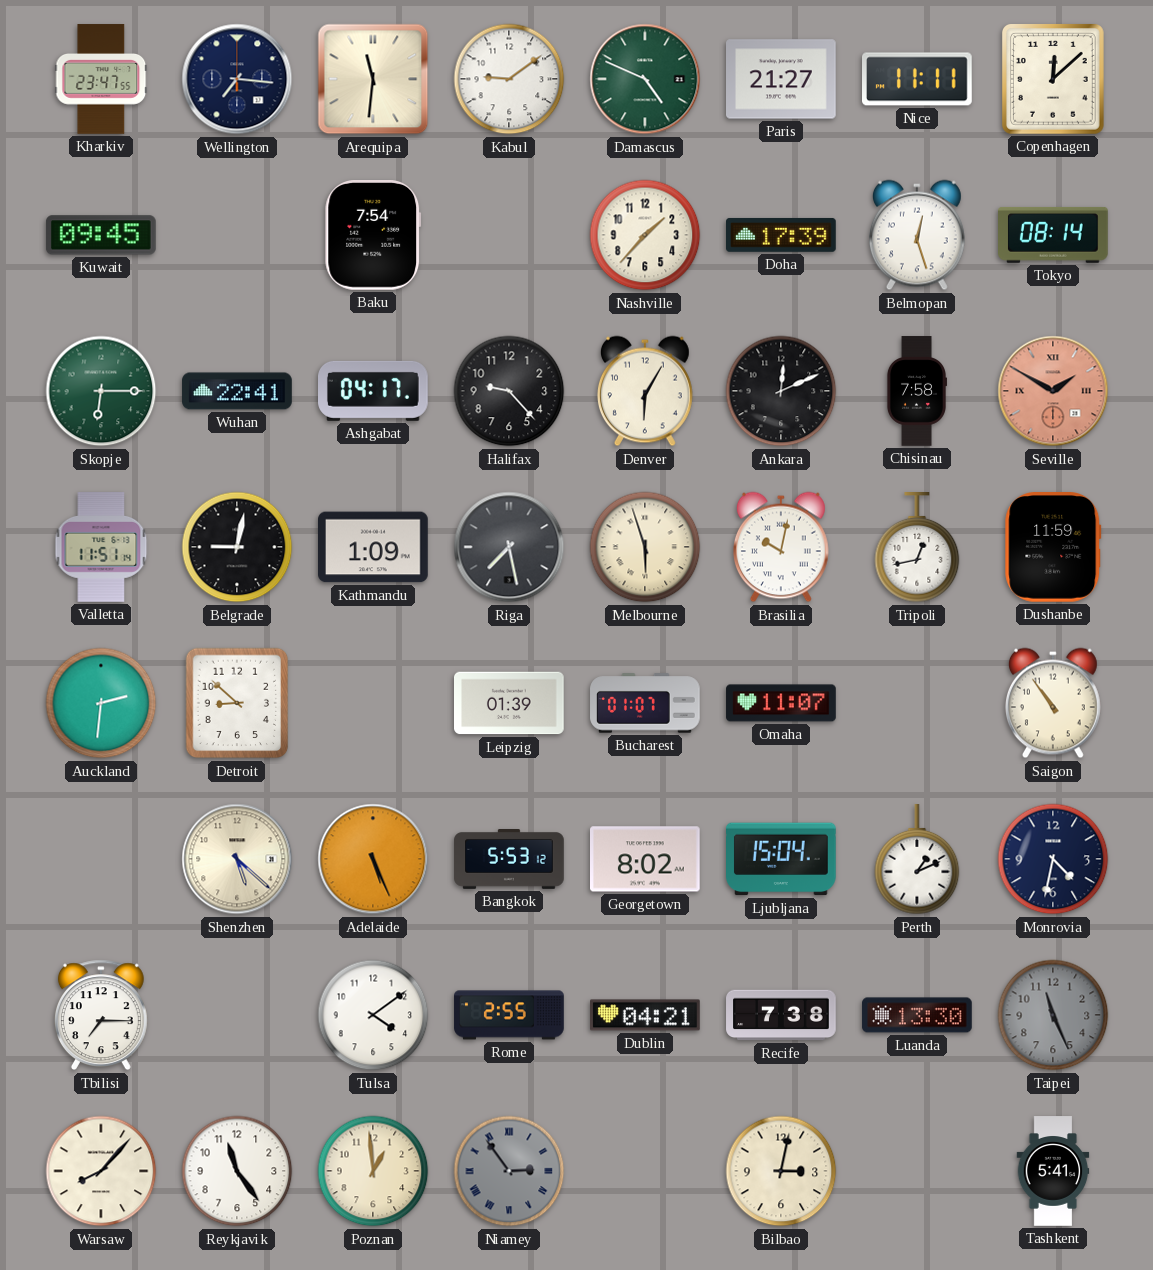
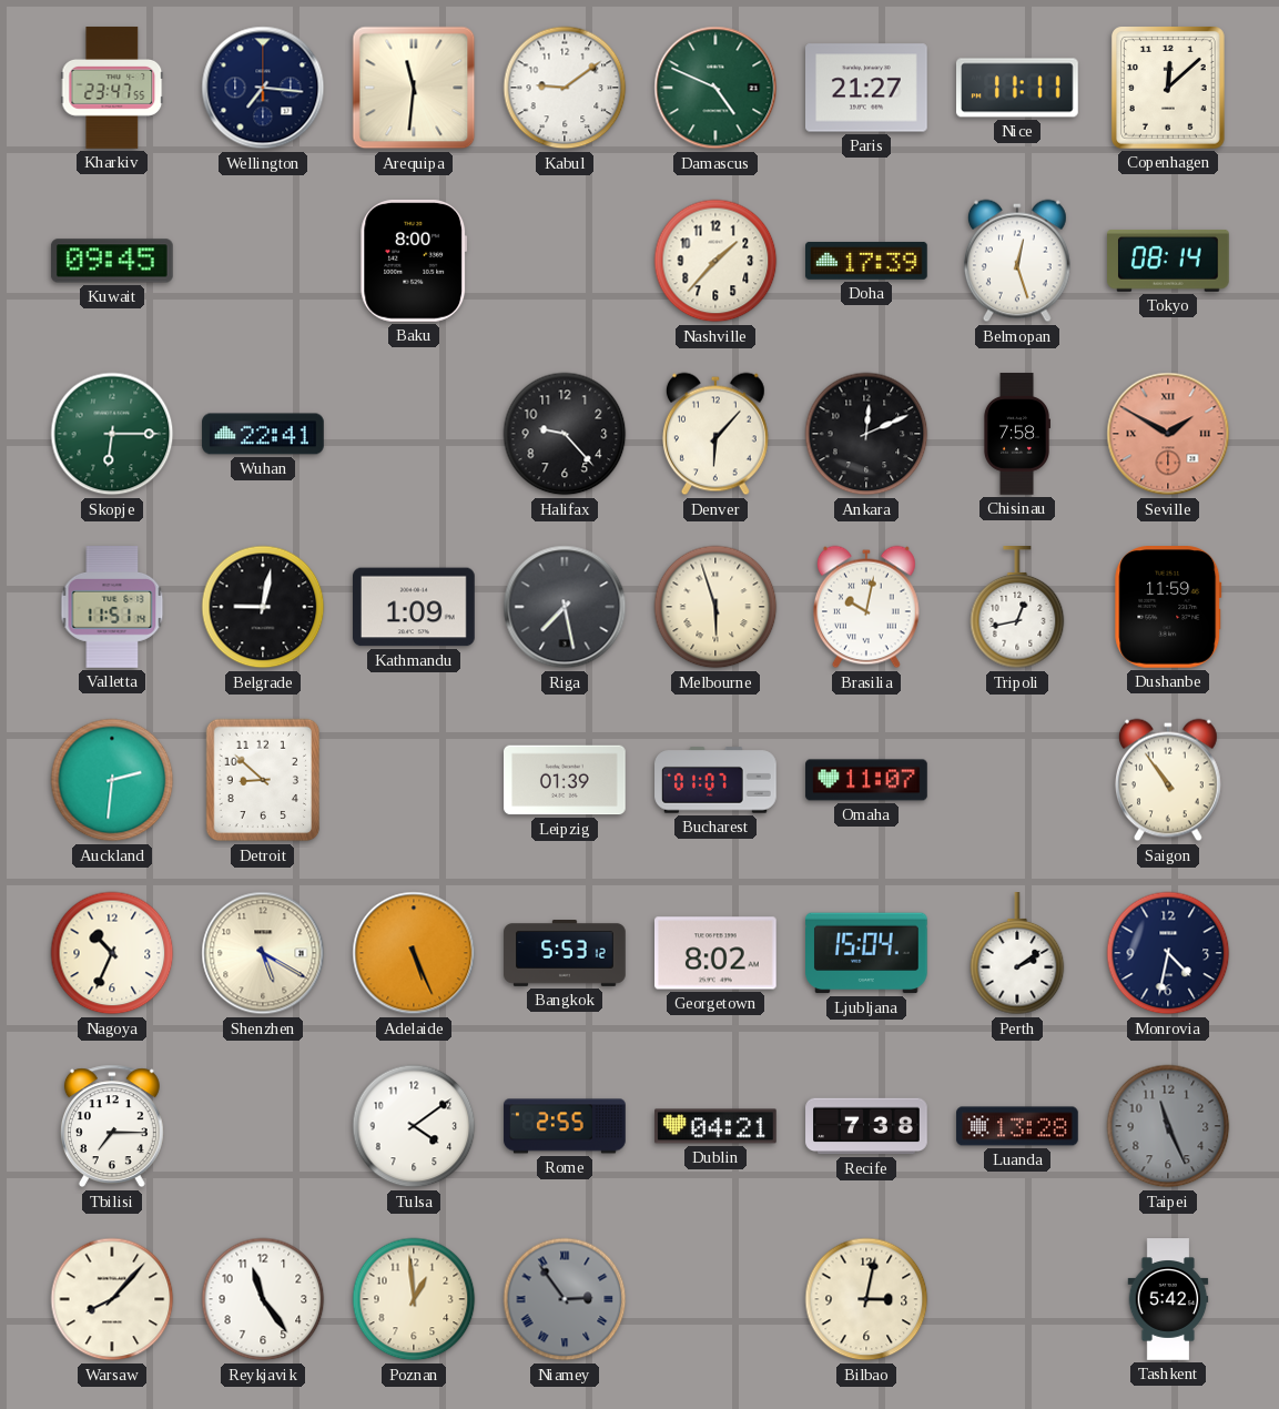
Baku: 7:54 -> 8:00 (414, 262)
Ashgabat: 04:17 -> none (374, 391)
Denver: 6:05 -> 6:07 (715, 434)
Nagoya: none -> 10:34 (112, 953)
Shenzhen: 5:22 -> 5:20 (263, 953)
Perth: 1:11 -> 2:09 (1017, 954)
Luanda: 13:30 -> 13:28 (1017, 1126)
Tashkent: 5:41 -> 5:42 (1168, 1299)
